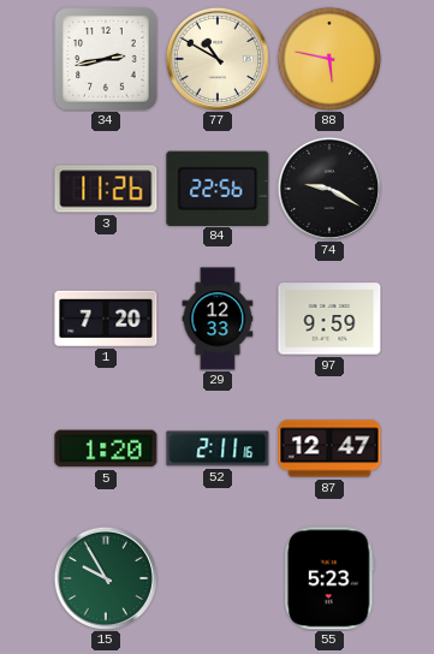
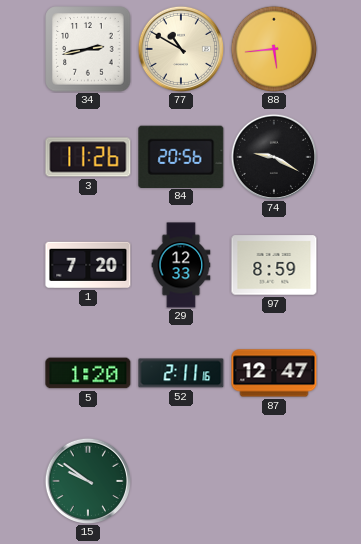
88: 5:47 -> 5:44 (274, 49)
84: 22:56 -> 20:56 (181, 156)
97: 9:59 -> 8:59 (274, 265)
15: 9:55 -> 9:51 (87, 480)
55: 5:23 -> none (329, 578)
